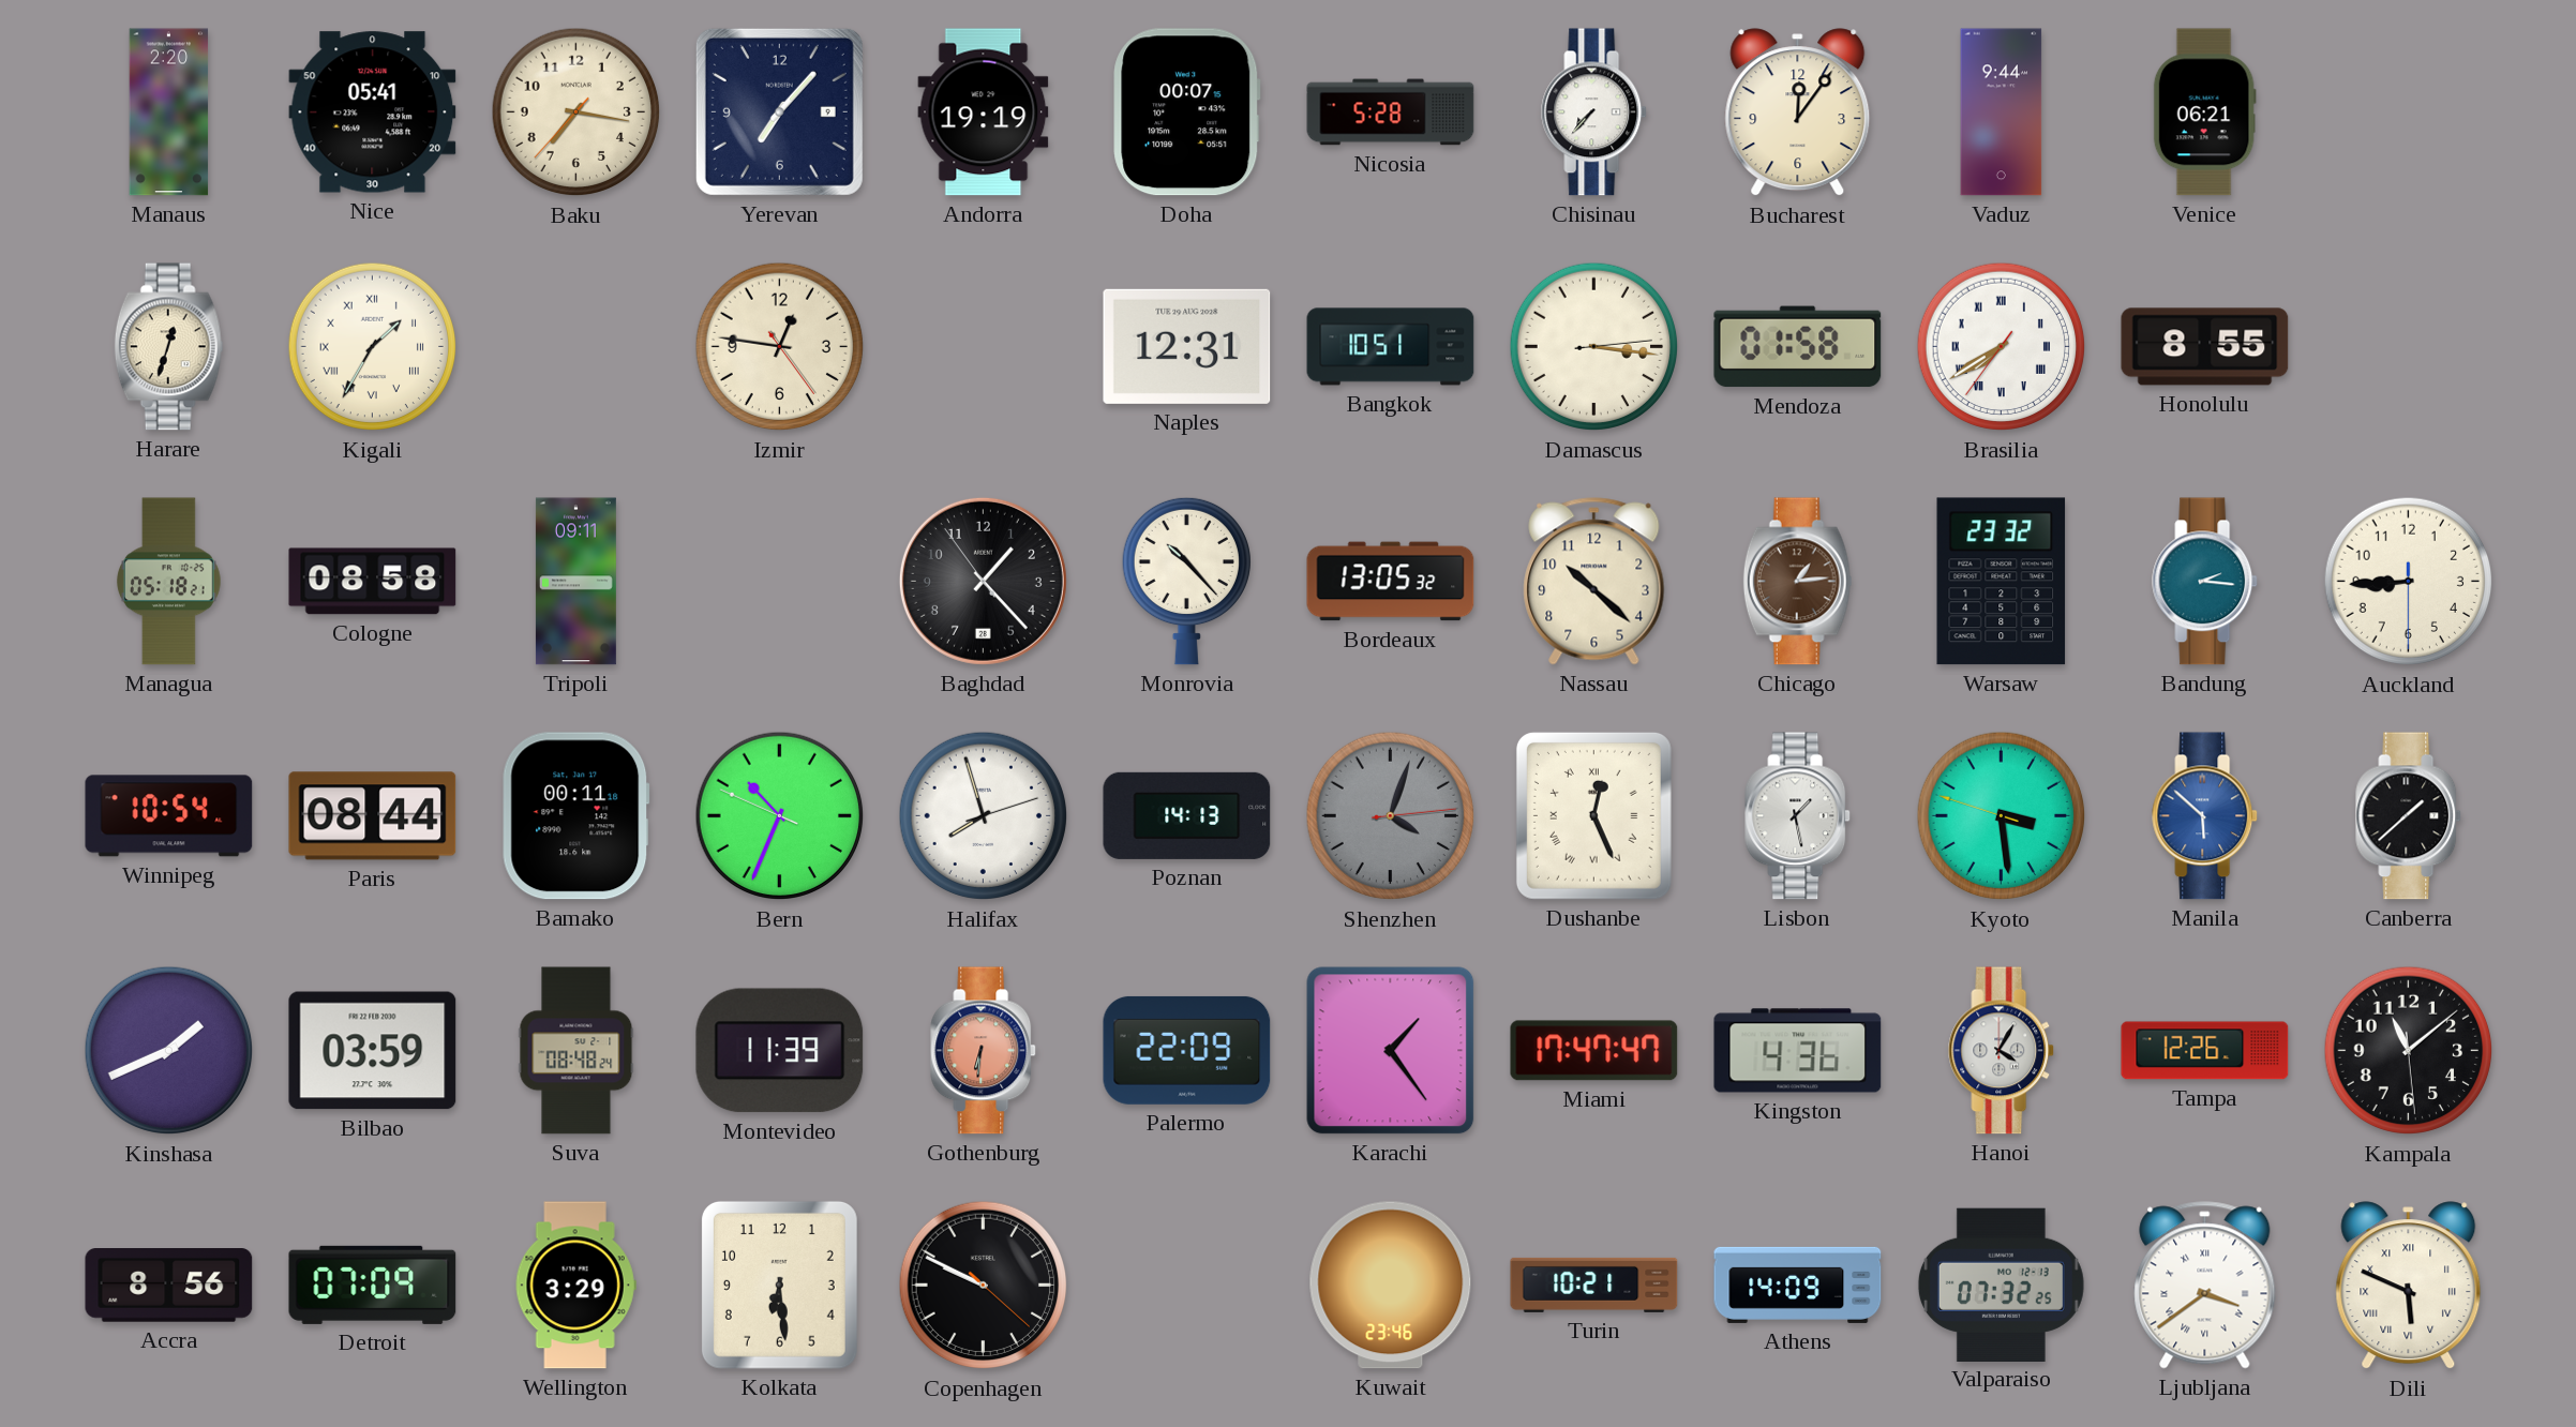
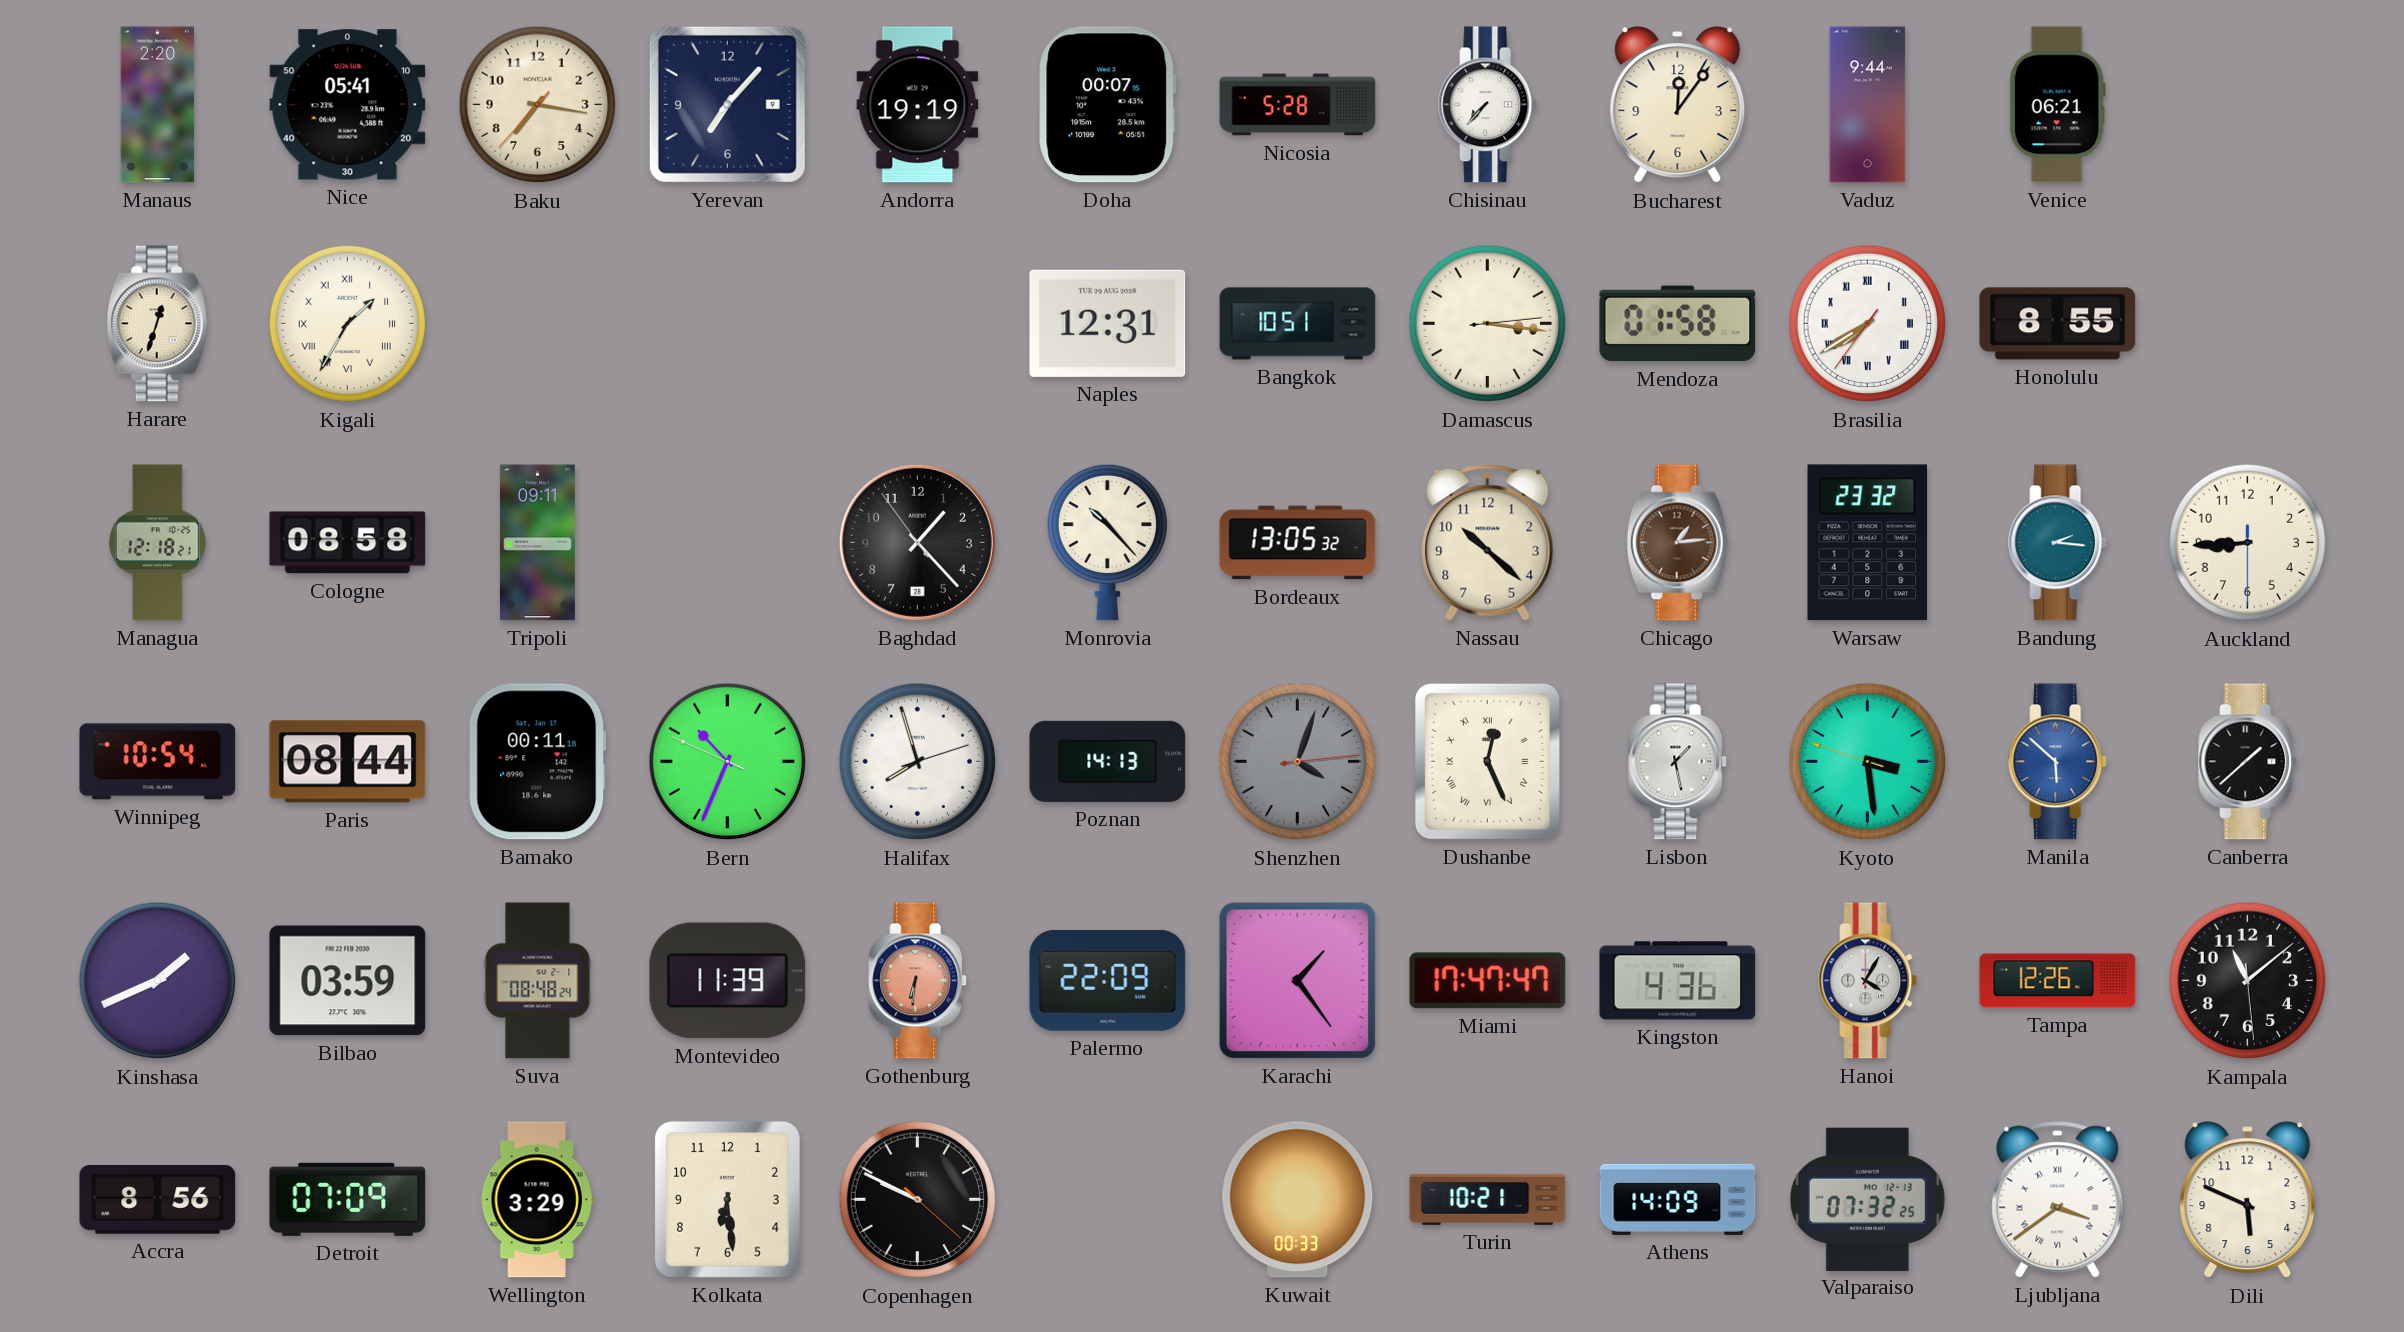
Izmir: 12:46 -> none (780, 347)
Managua: 05:18 -> 12:18 (158, 543)
Kuwait: 23:46 -> 00:33 (1298, 1200)
Dili numerals: Roman -> Arabic (2248, 1200)
